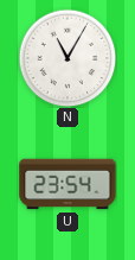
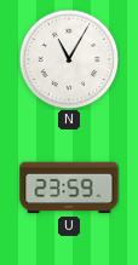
U: 23:54 -> 23:59 (69, 188)
